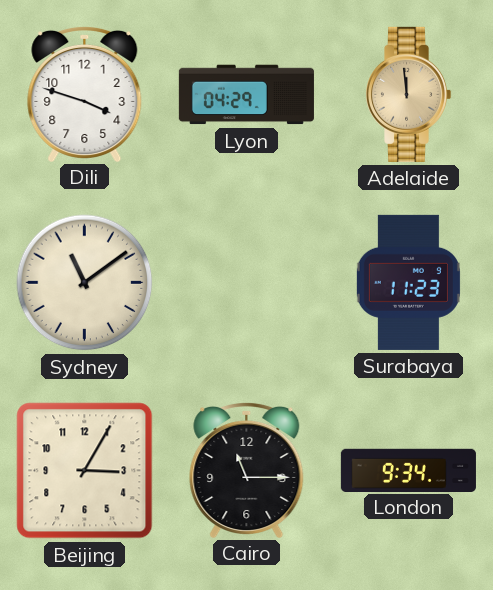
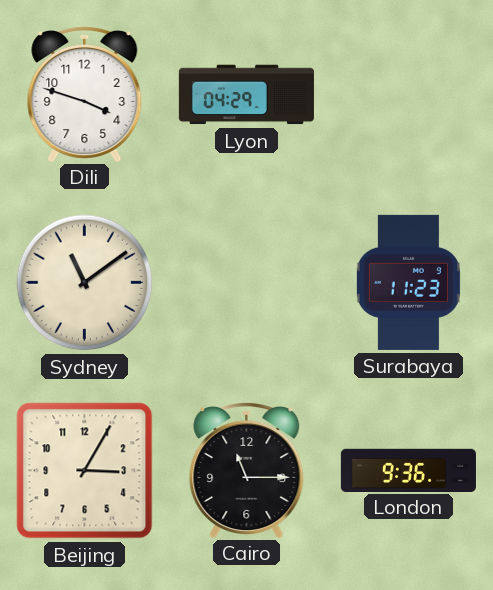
Adelaide: 11:59 -> none (409, 94)
London: 9:34 -> 9:36 (408, 470)
